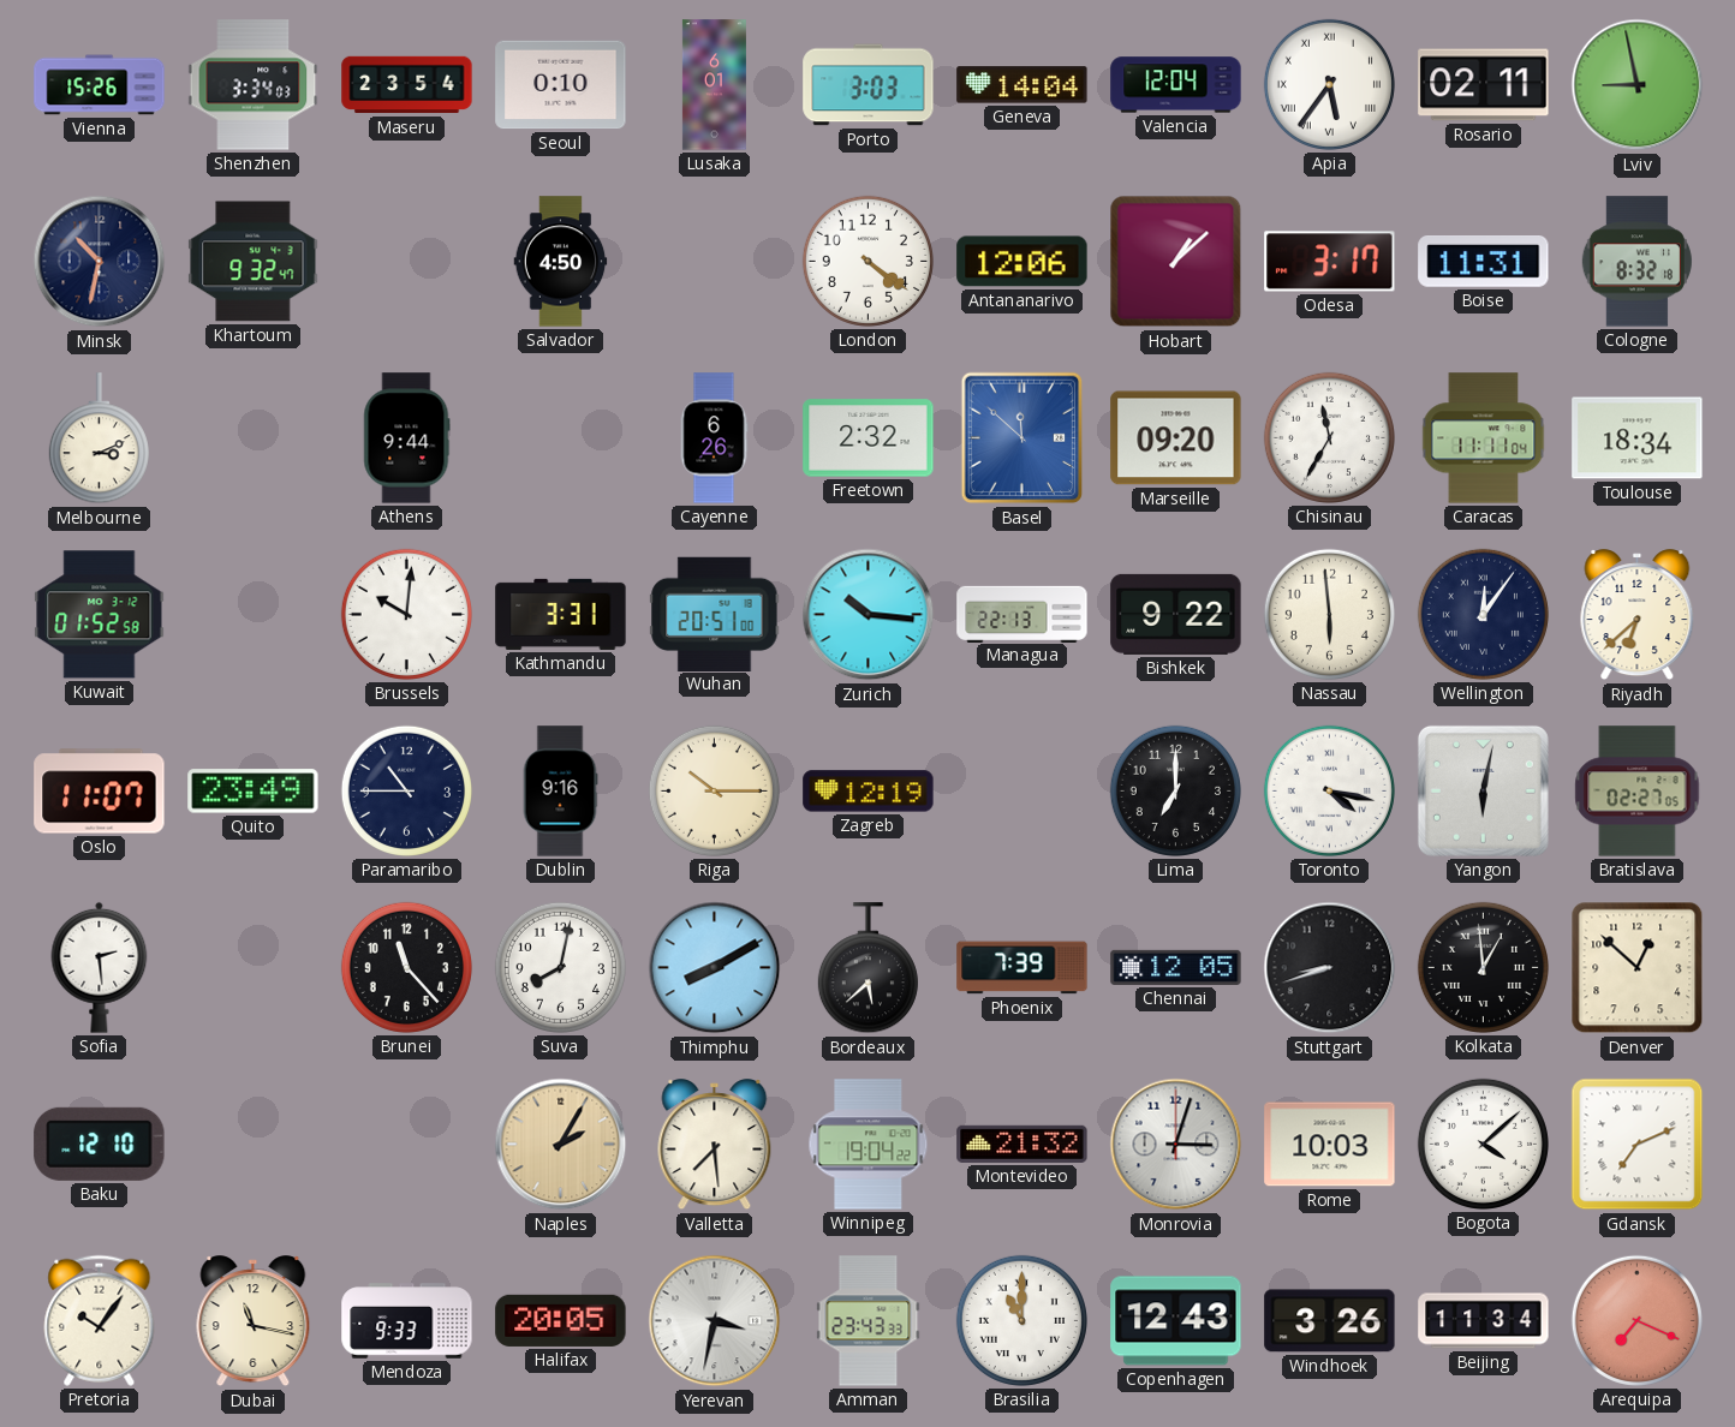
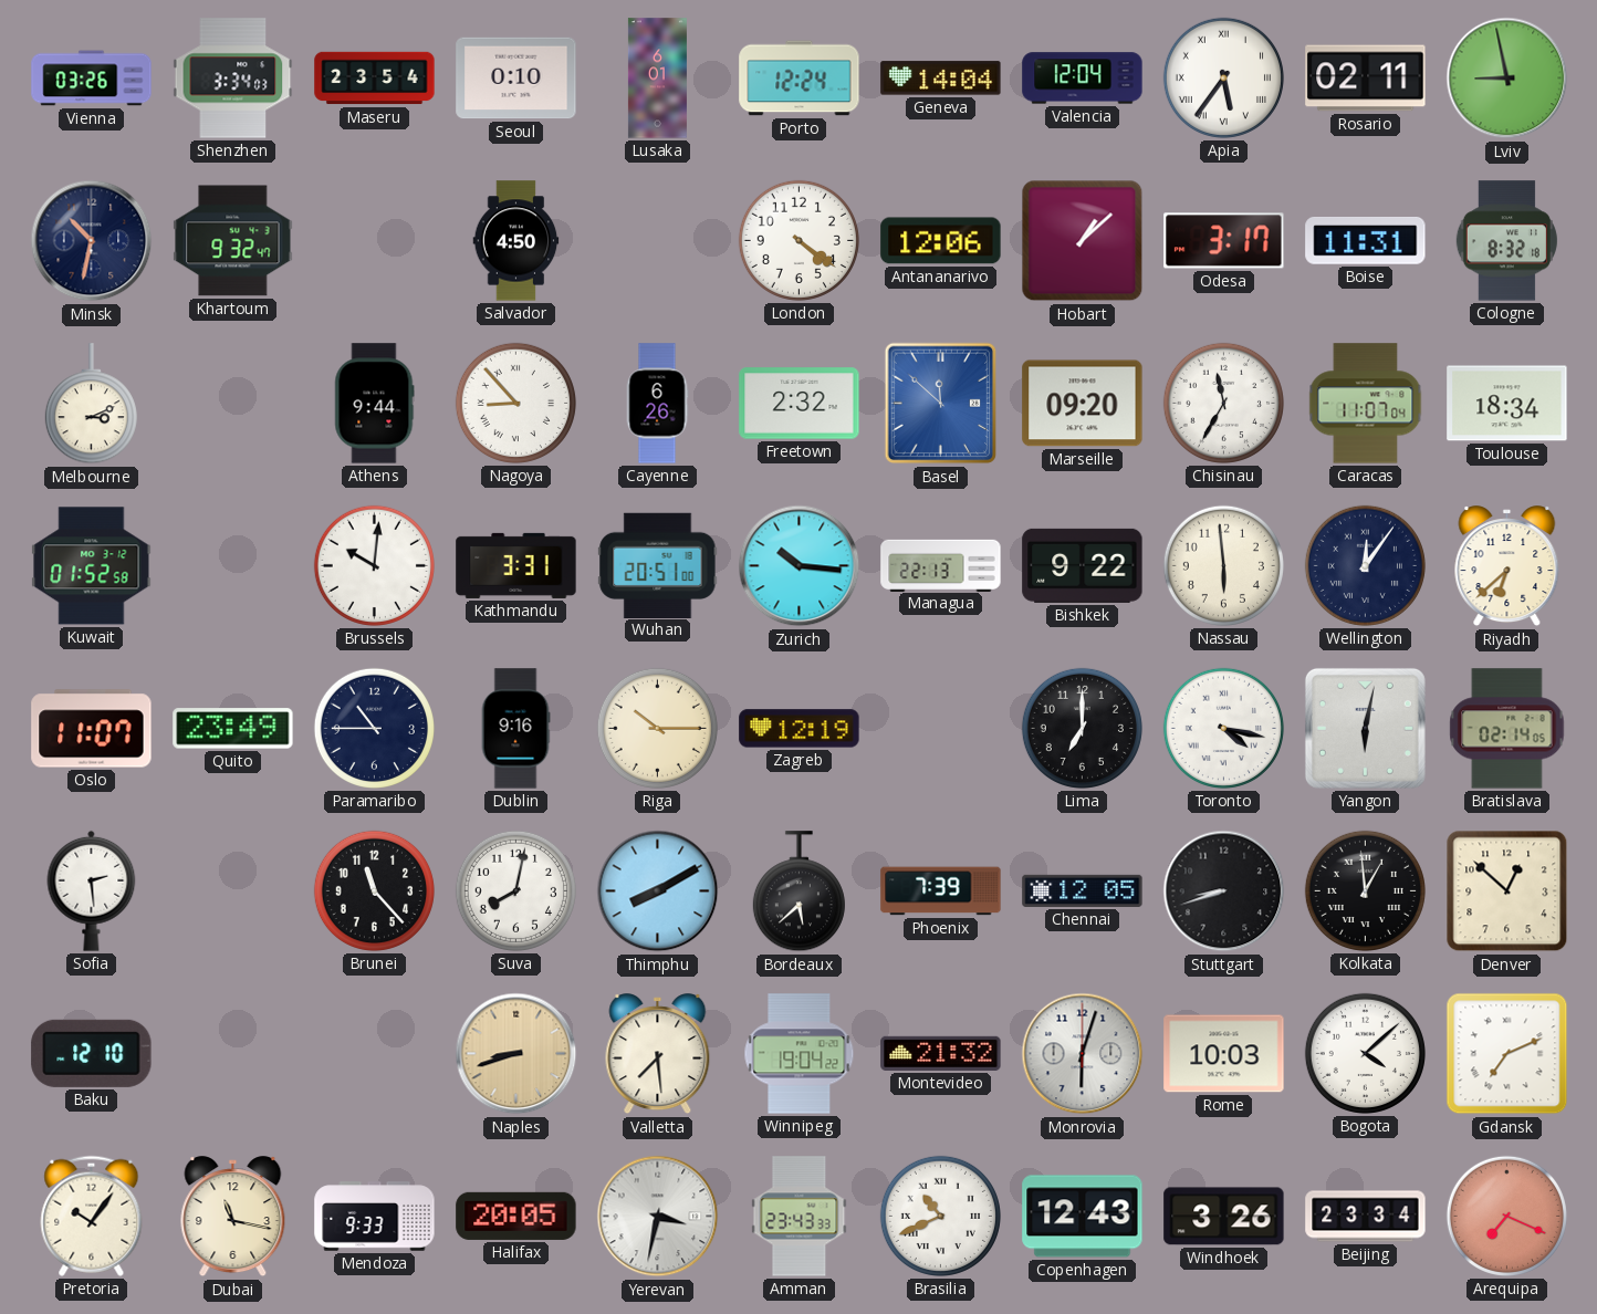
Vienna: 15:26 -> 03:26 (92, 79)
Porto: 3:03 -> 12:24 (800, 79)
Nagoya: none -> 8:53 (515, 403)
Caracas: 11:11 -> 11:07 (1366, 404)
Bratislava: 02:27 -> 02:14 (1507, 729)
Naples: 2:05 -> 8:42 (516, 1054)
Monrovia: 3:03 -> 6:03 (1083, 1054)
Brasilia: 11:00 -> 10:41 (940, 1216)
Beijing: 11:34 -> 23:34 (1366, 1217)
